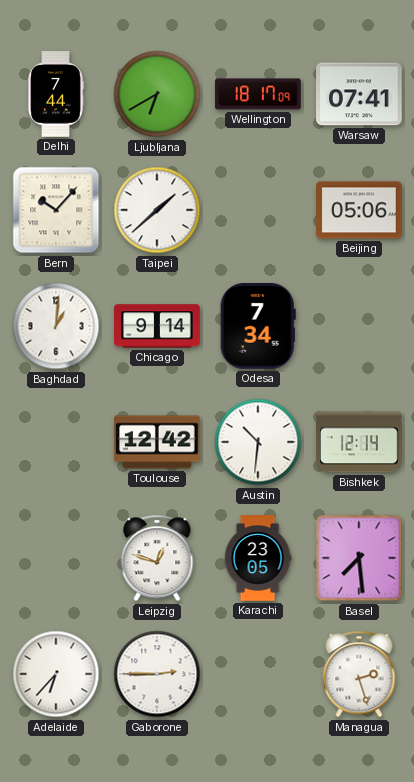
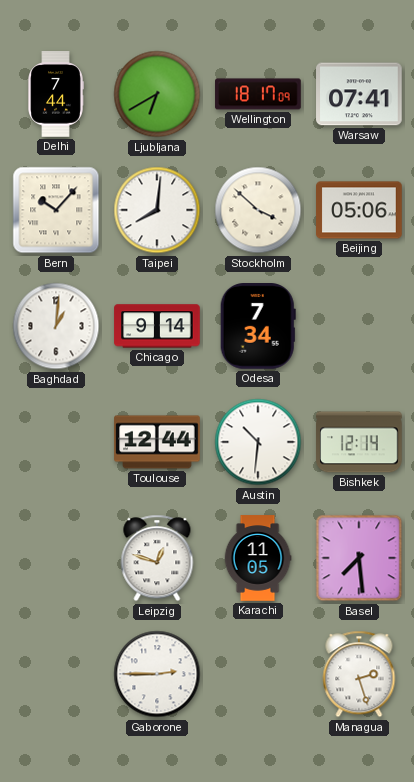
Taipei: 1:38 -> 8:01 (157, 210)
Stockholm: none -> 3:52 (258, 210)
Toulouse: 12:42 -> 12:44 (157, 442)
Karachi: 23:05 -> 11:05 (258, 558)
Adelaide: 6:37 -> none (56, 674)
